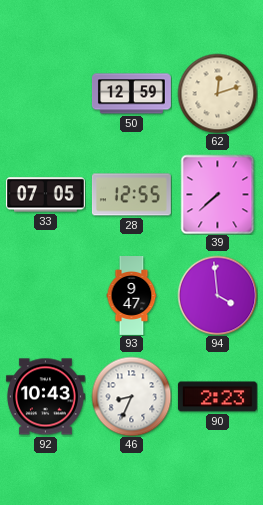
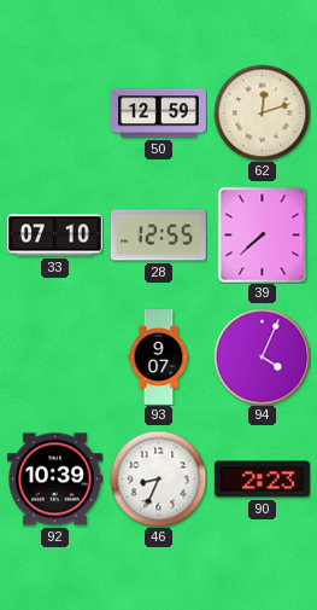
33: 07:05 -> 07:10 (54, 236)
93: 9:47 -> 9:07 (159, 358)
94: 3:59 -> 4:04 (262, 356)
92: 10:43 -> 10:39 (54, 480)
